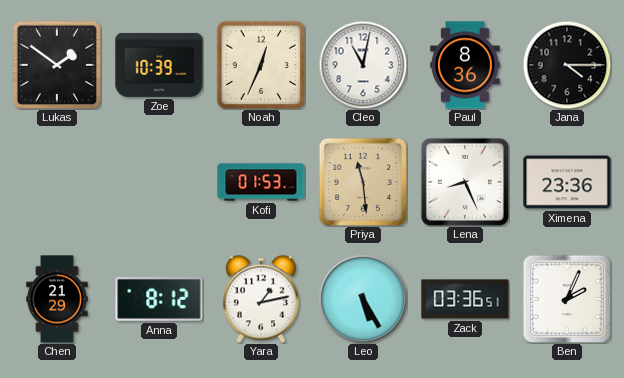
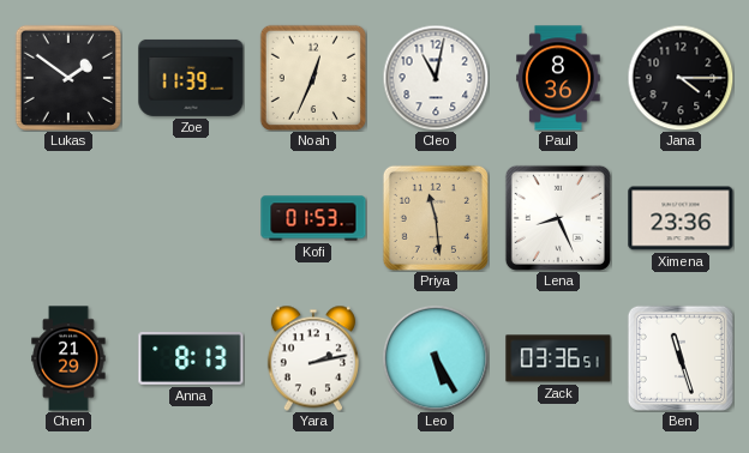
Zoe: 10:39 -> 11:39 (191, 78)
Anna: 8:12 -> 8:13 (191, 358)
Yara: 1:13 -> 2:13 (313, 358)
Ben: 2:04 -> 11:27 (681, 358)
